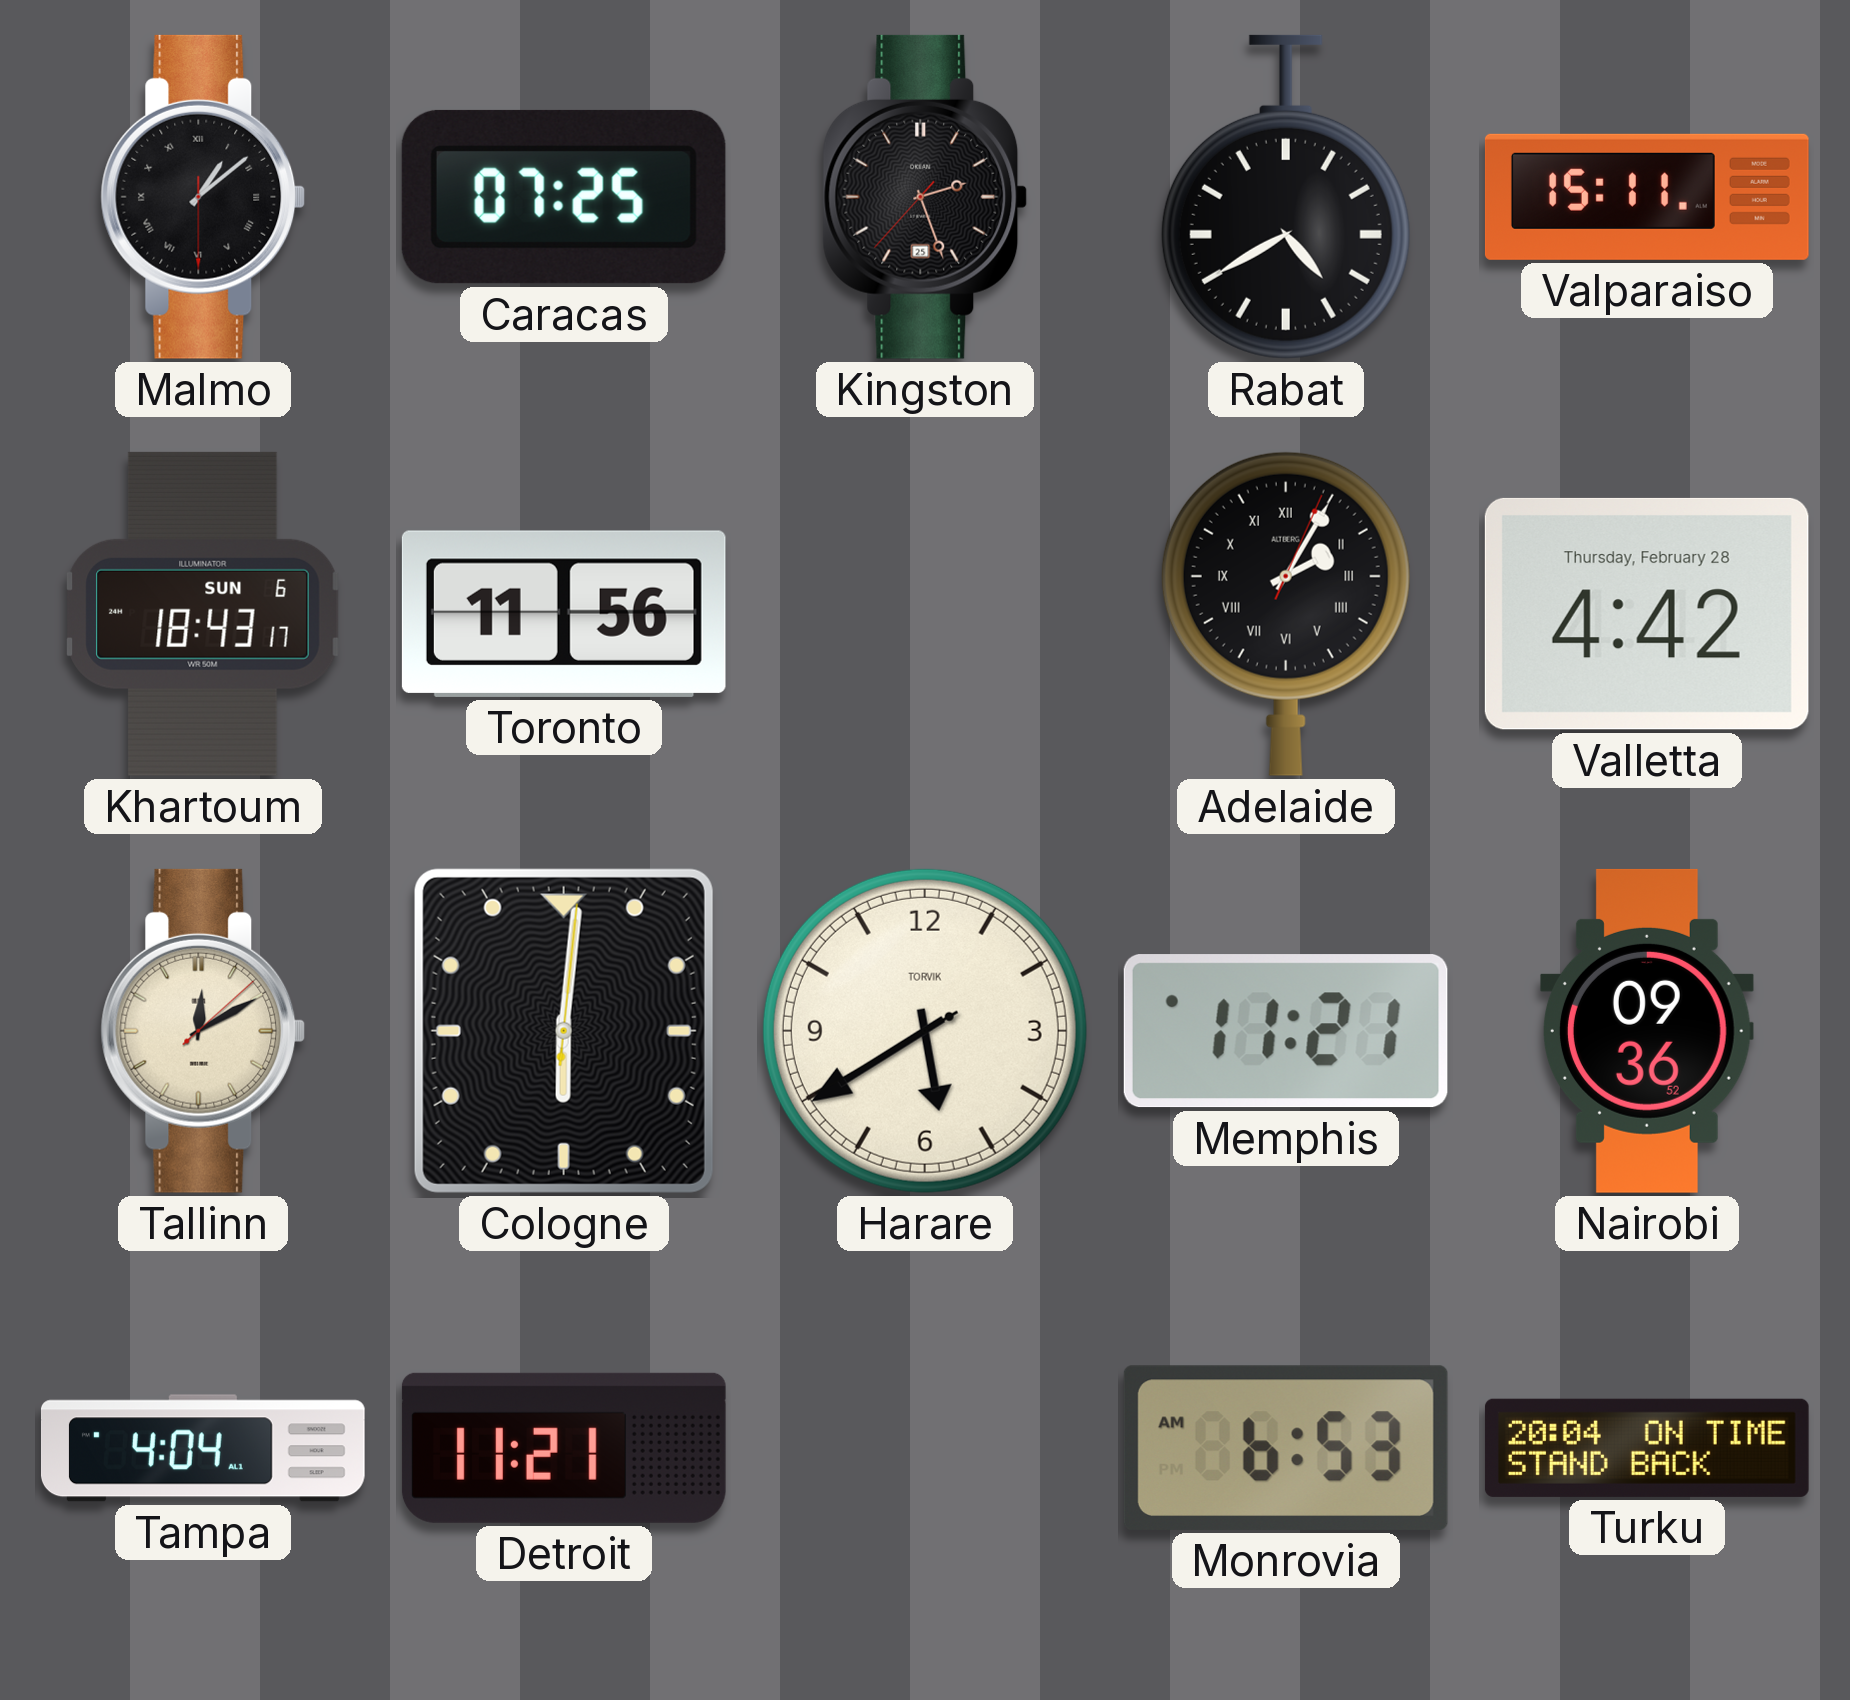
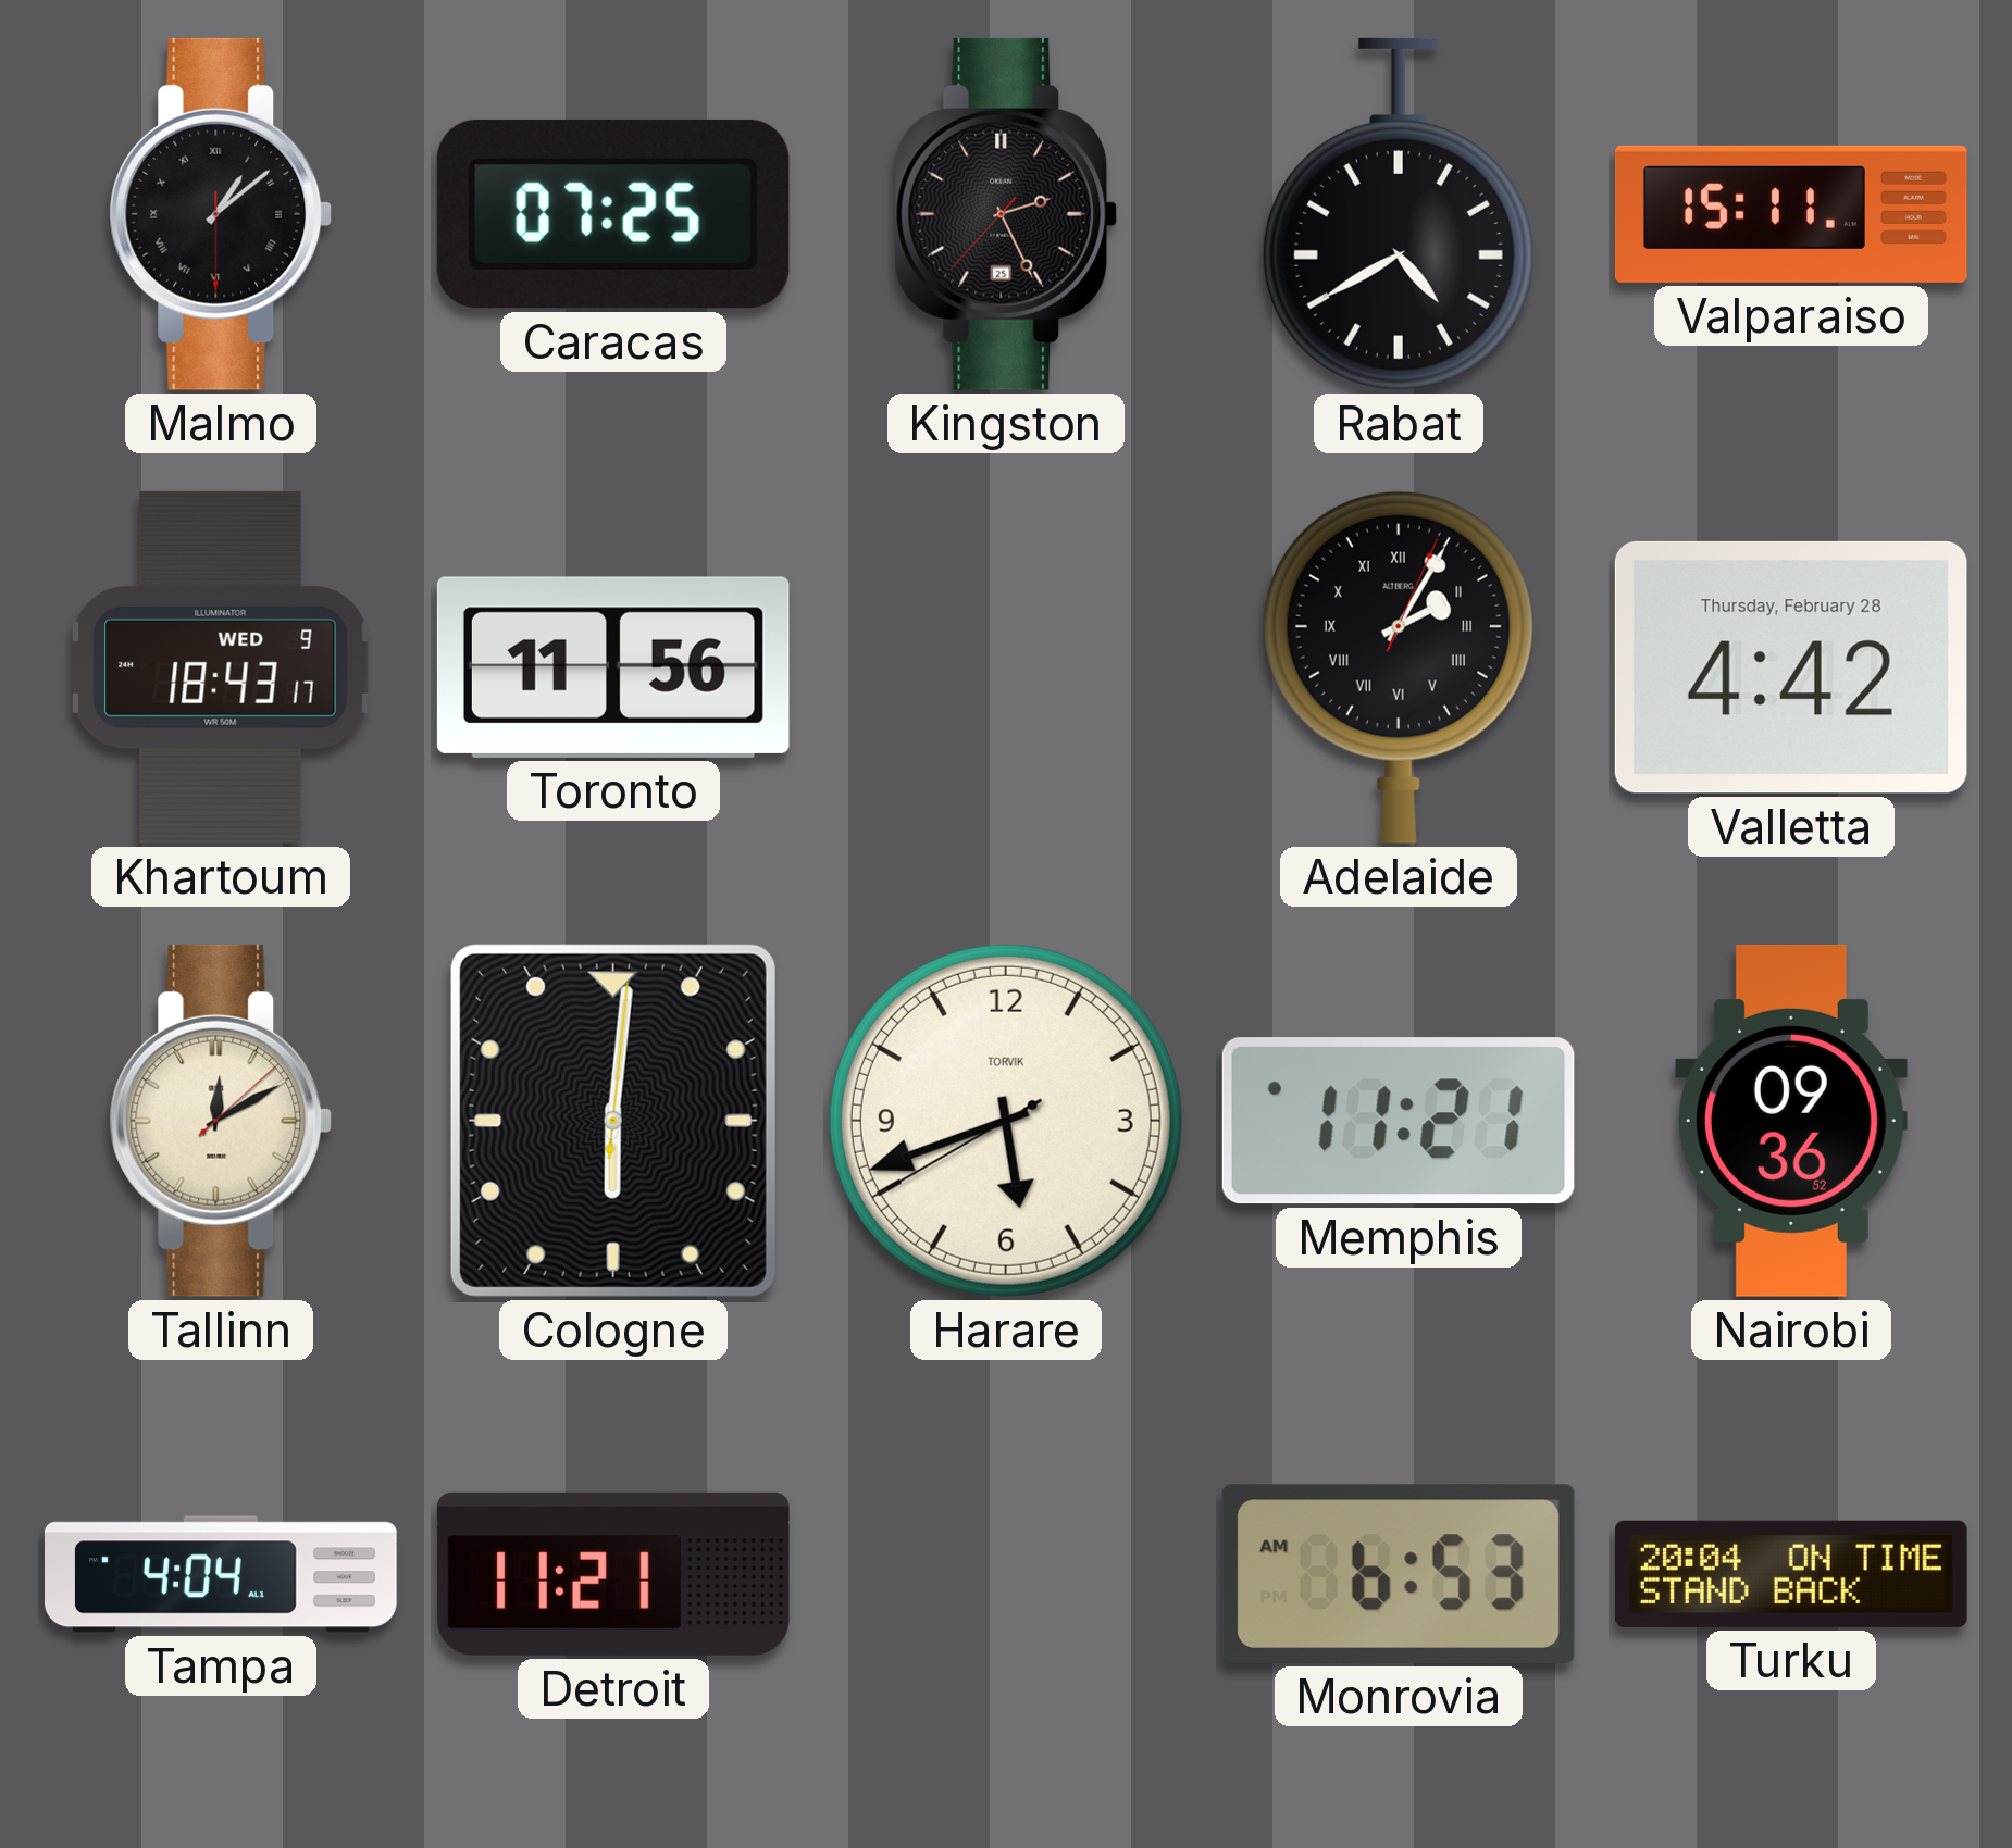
Kingston: 2:26 -> 2:25 (1006, 214)
Khartoum date: SUN 6 -> WED 9 (221, 667)
Harare: 5:39 -> 5:41 (1006, 1121)
